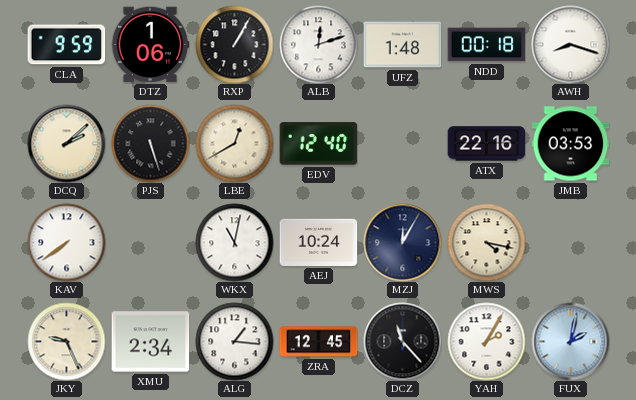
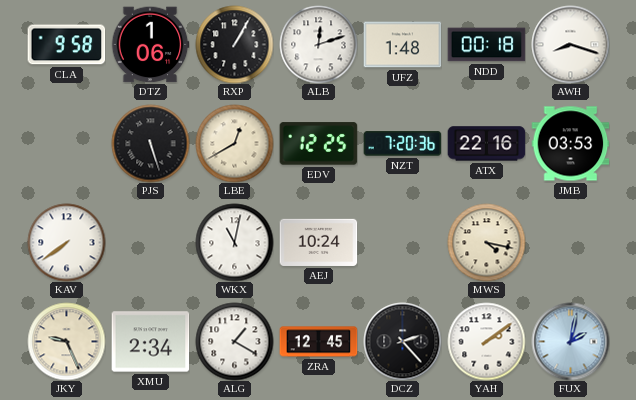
CLA: 9:59 -> 9:58 (66, 45)
DCQ: 2:08 -> none (66, 143)
EDV: 12:40 -> 12:25 (318, 144)
NZT: none -> 7:20 (402, 144)
MZJ: 12:05 -> none (402, 242)
ALG: 1:16 -> 1:20 (234, 341)
DCZ: 11:23 -> 2:23 (402, 341)
YAH: 2:05 -> 2:09 (486, 341)
